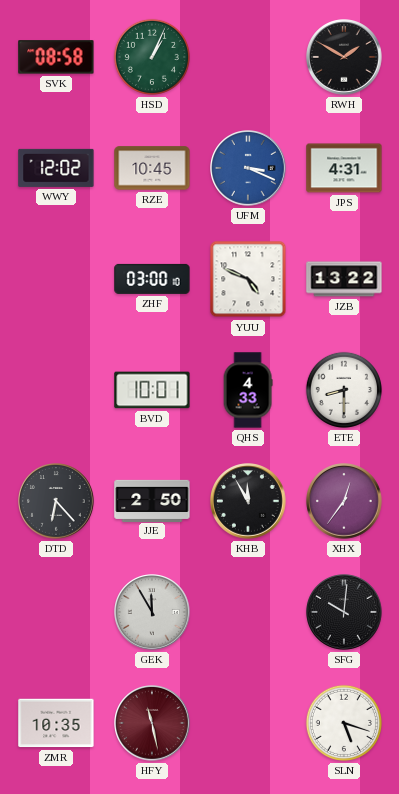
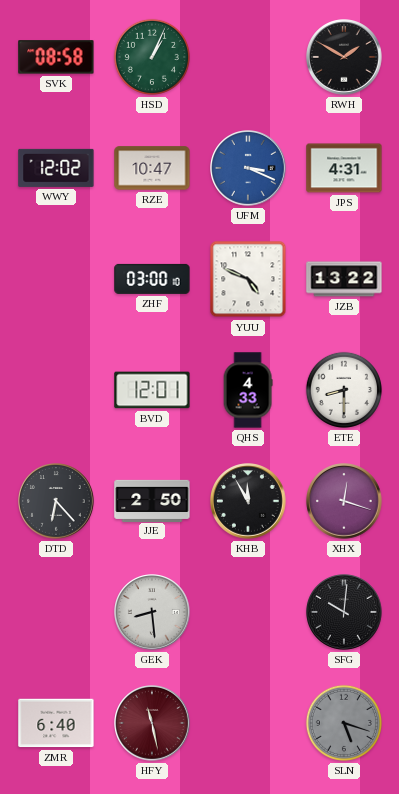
RZE: 10:45 -> 10:47 (152, 168)
BVD: 10:01 -> 12:01 (152, 390)
XHX: 12:36 -> 12:18 (344, 501)
GEK: 11:55 -> 8:29 (152, 612)
ZMR: 10:35 -> 6:40 (56, 723)
SLN dial: white -> grey (344, 723)
